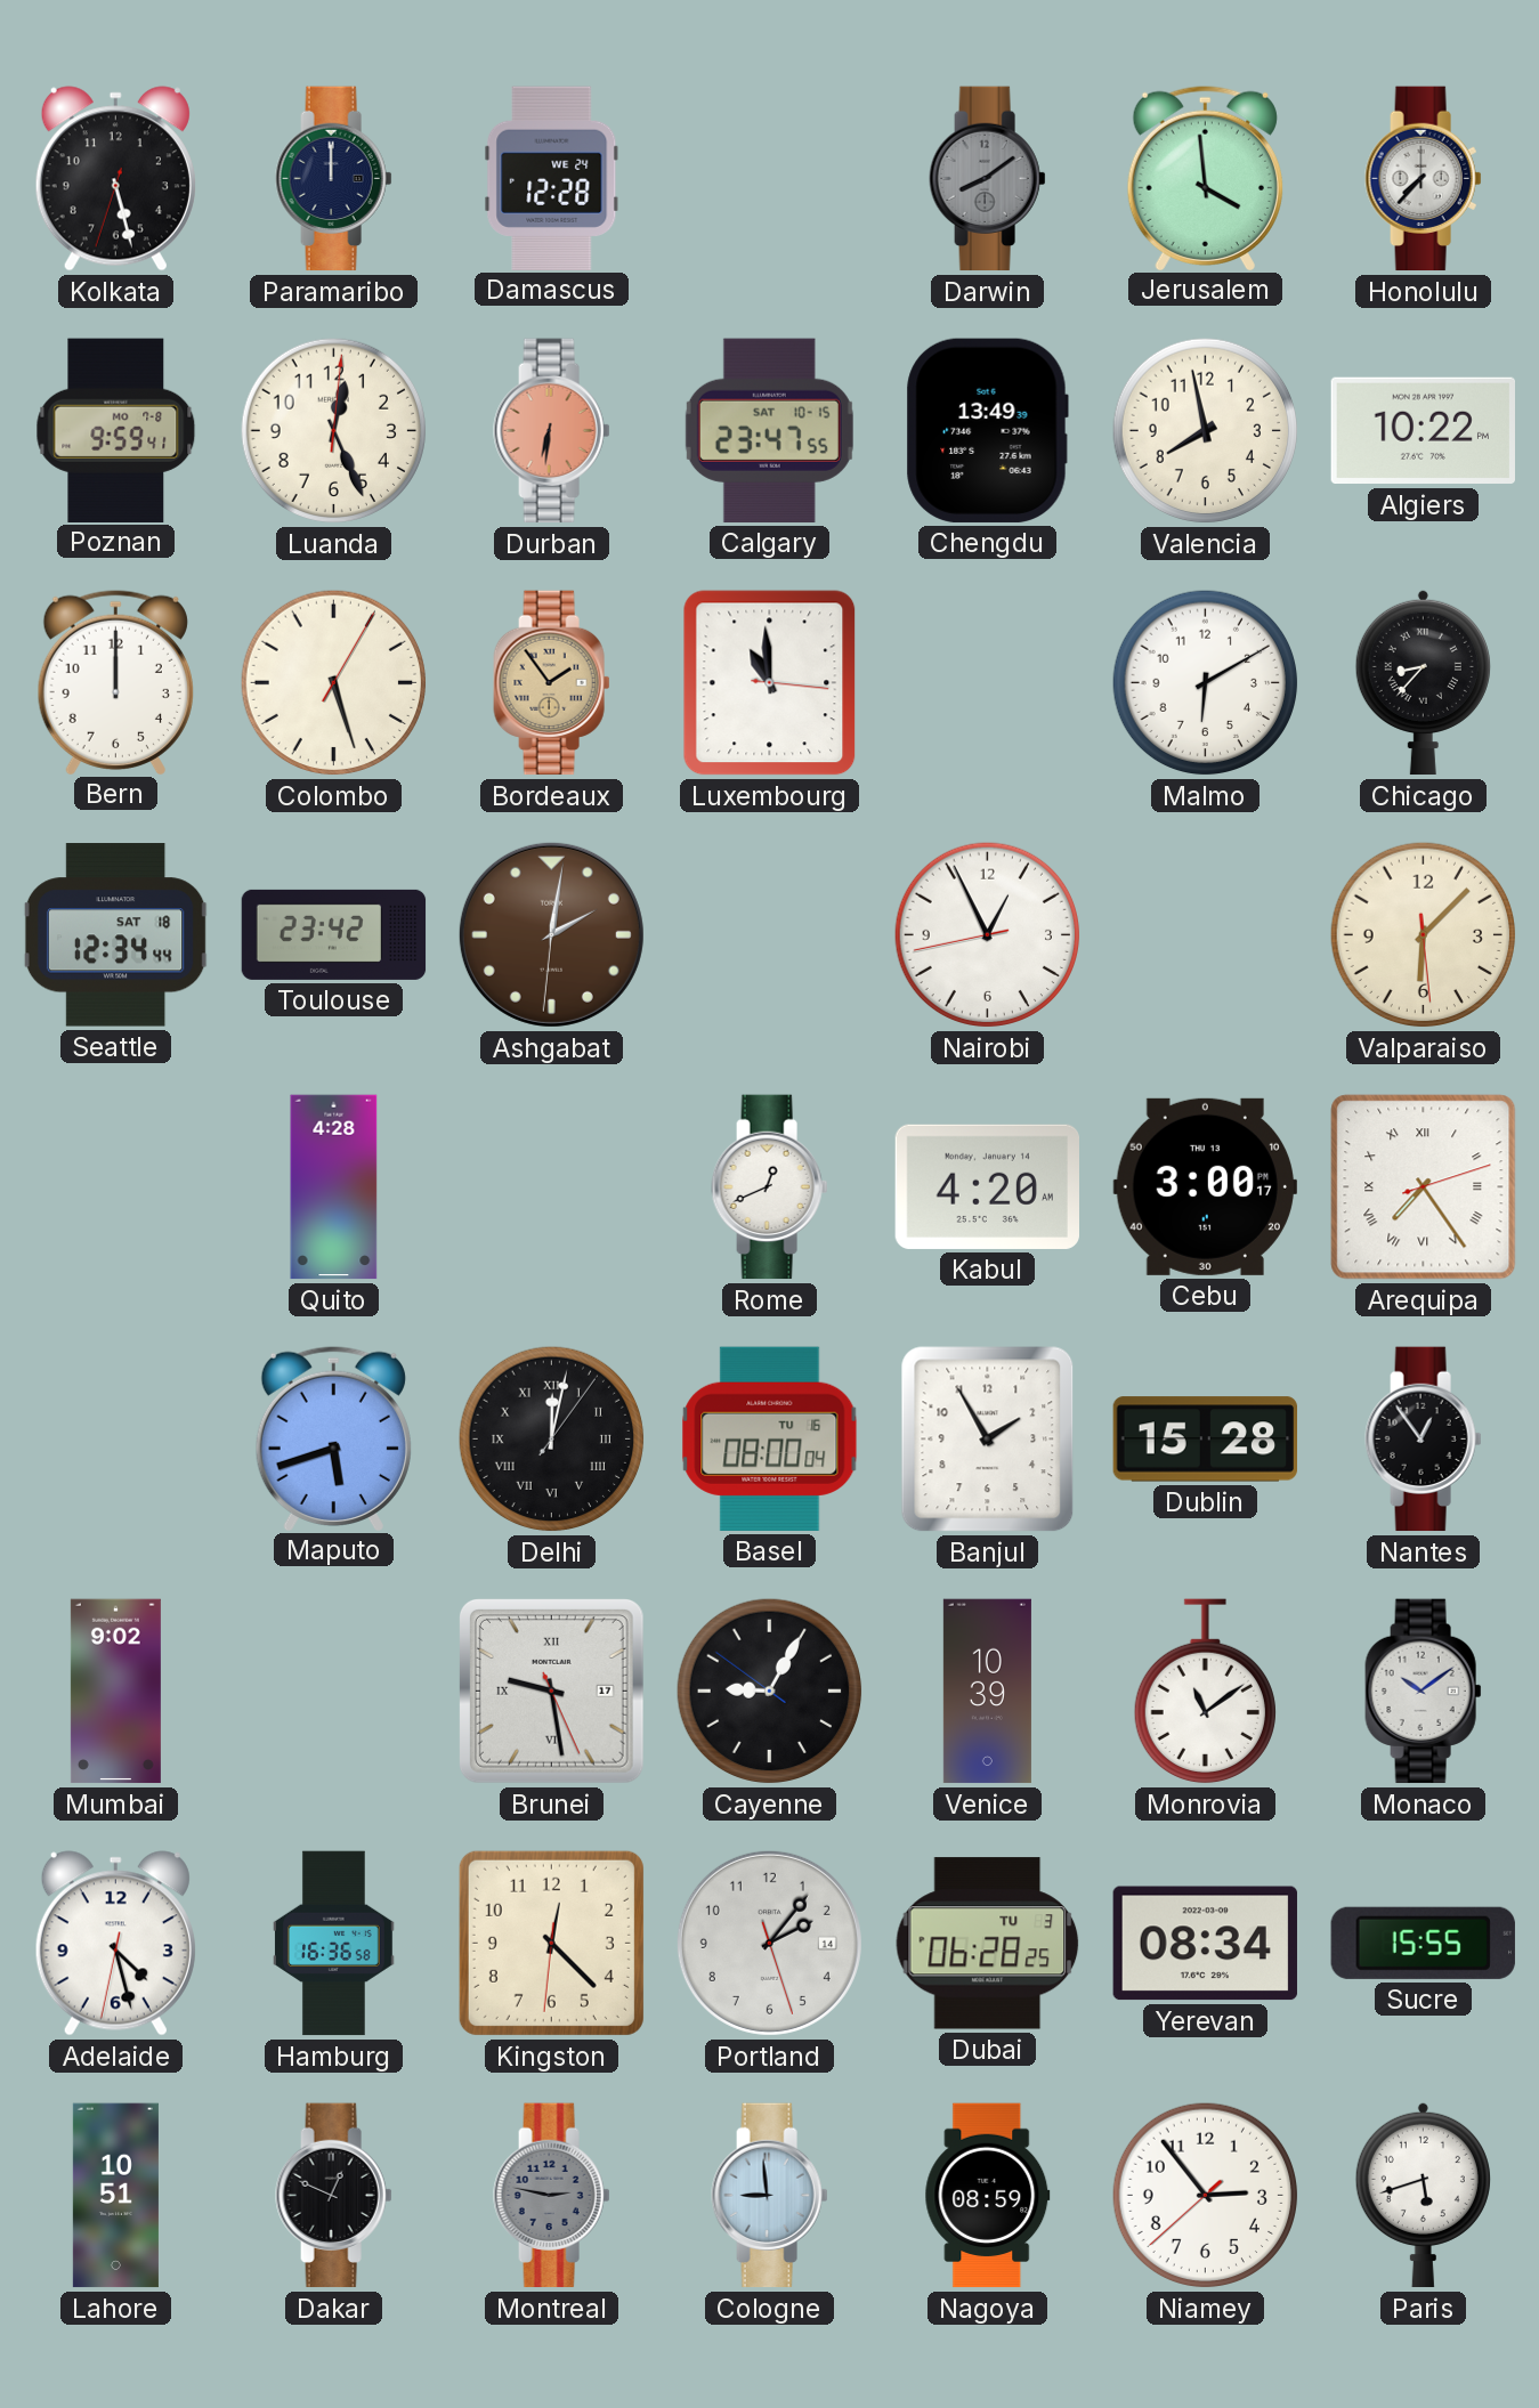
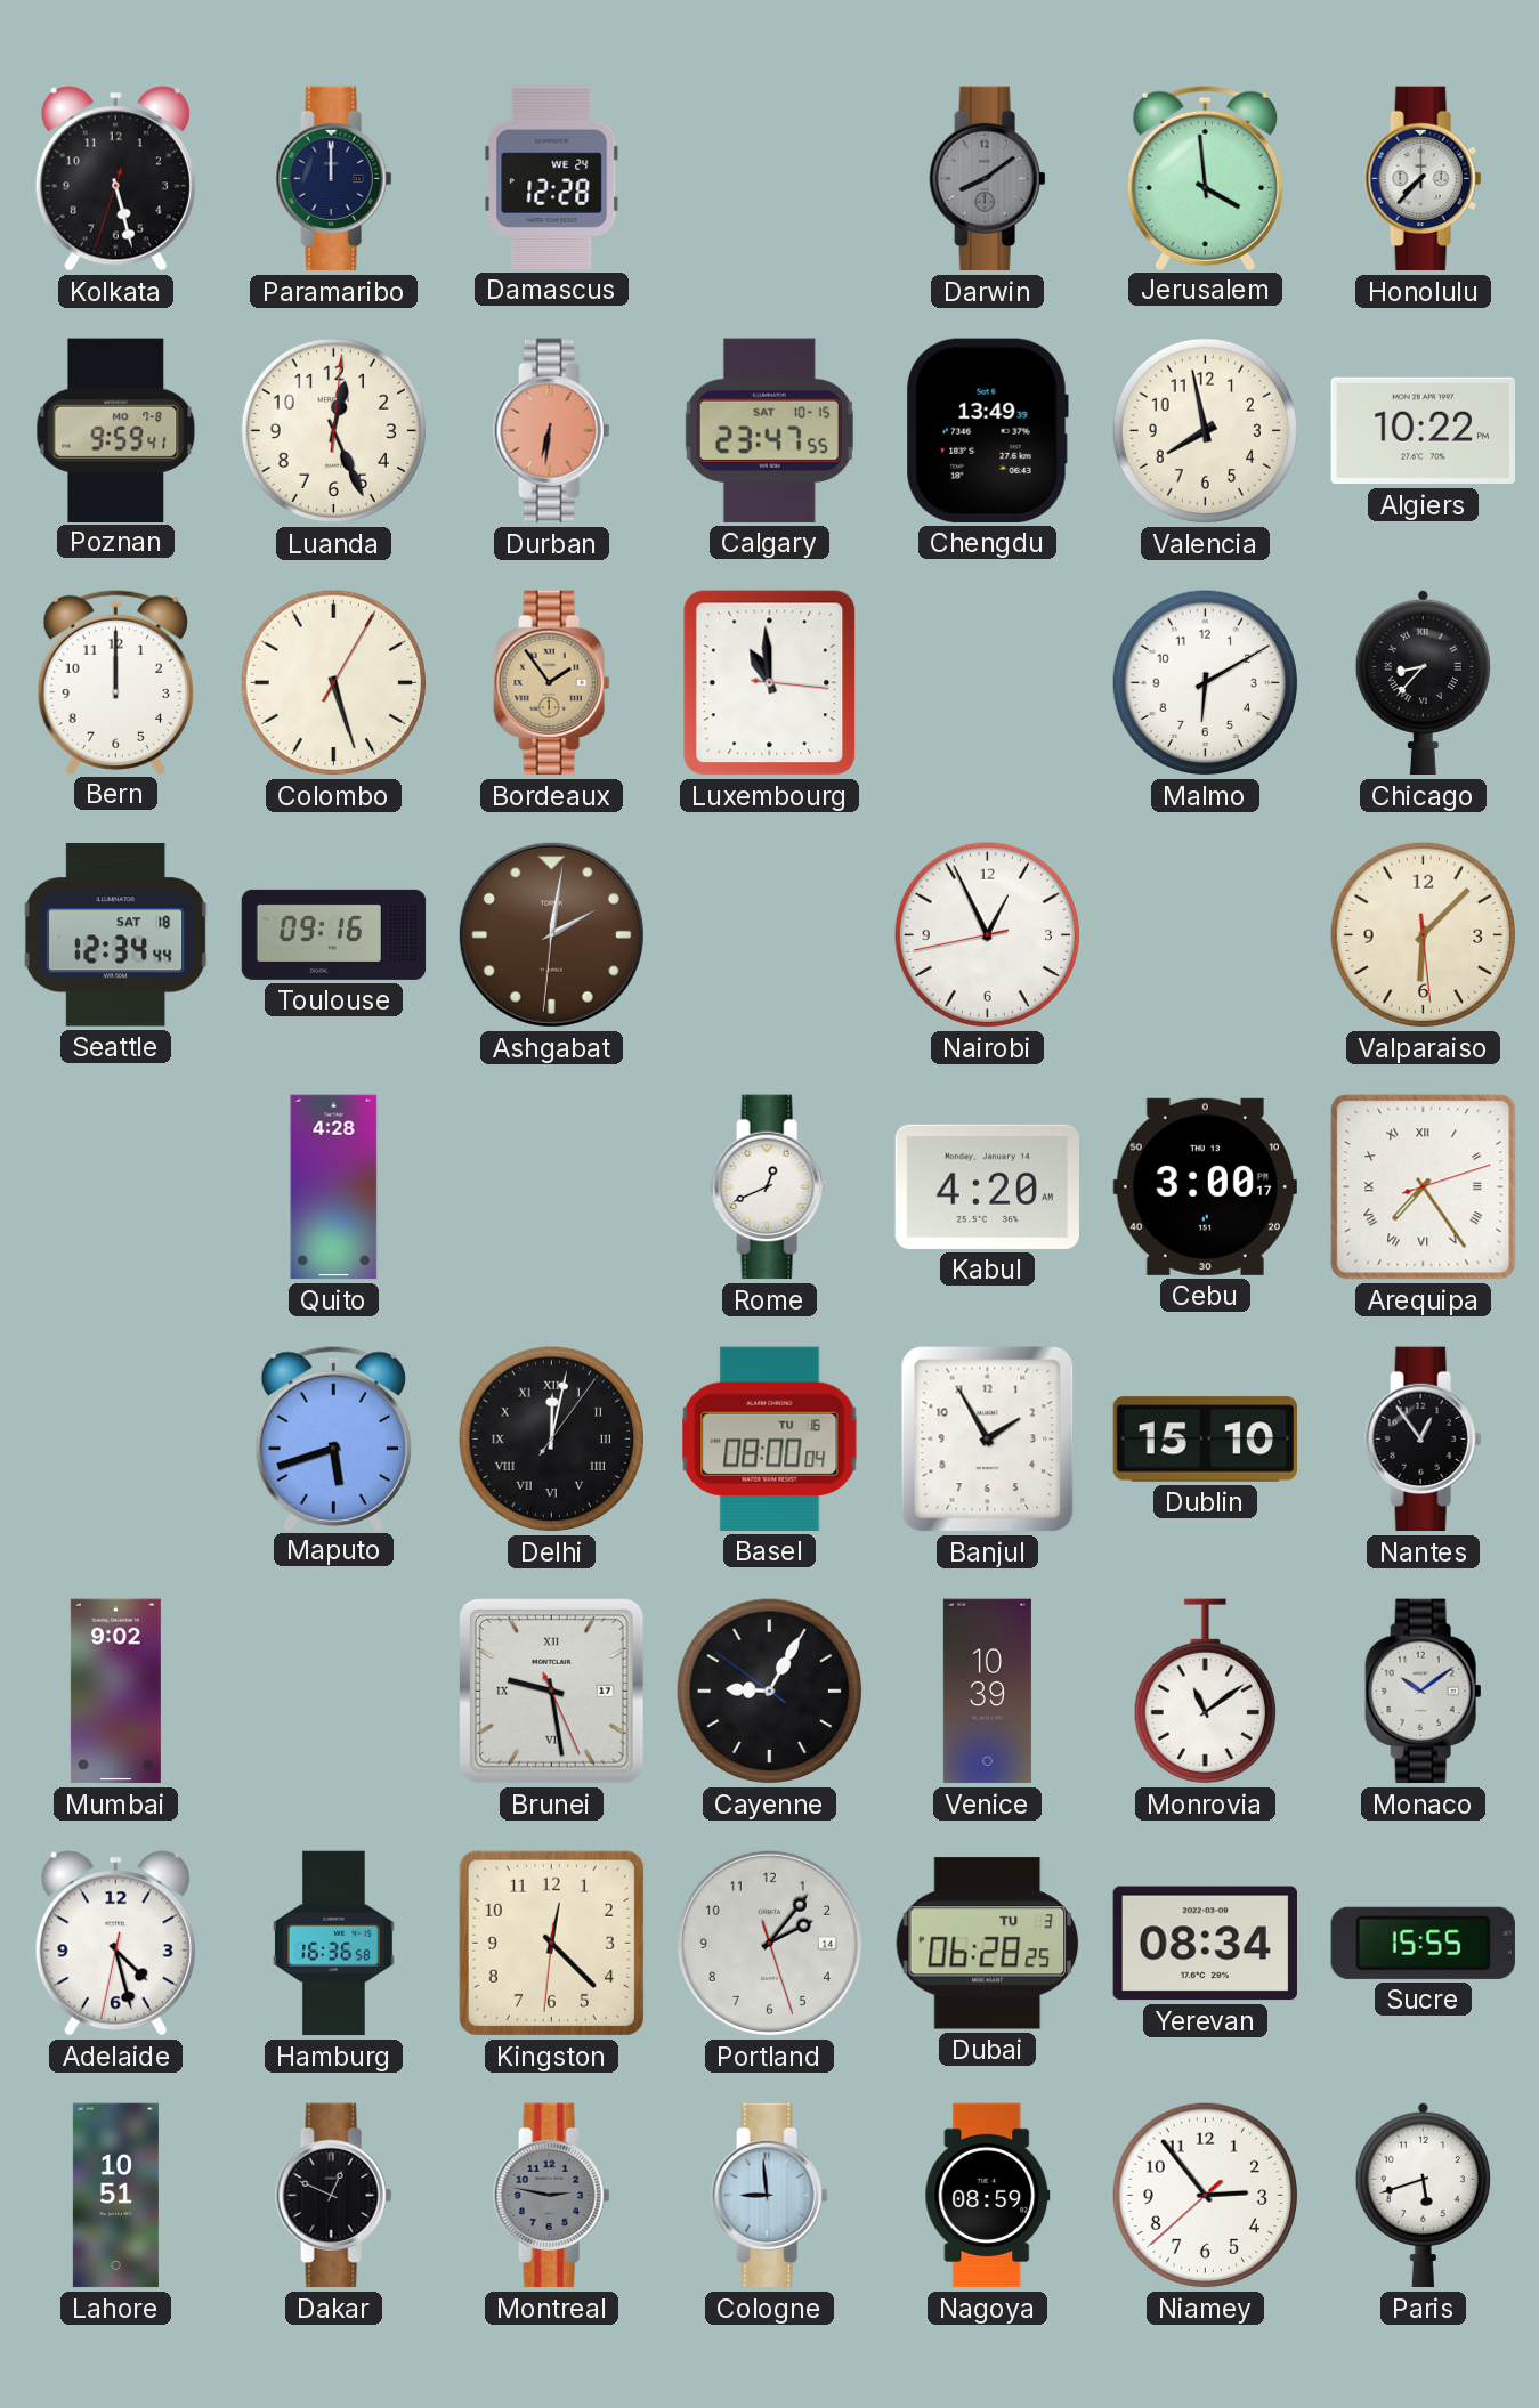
Toulouse: 23:42 -> 09:16 (334, 934)
Dublin: 15:28 -> 15:10 (1205, 1440)
